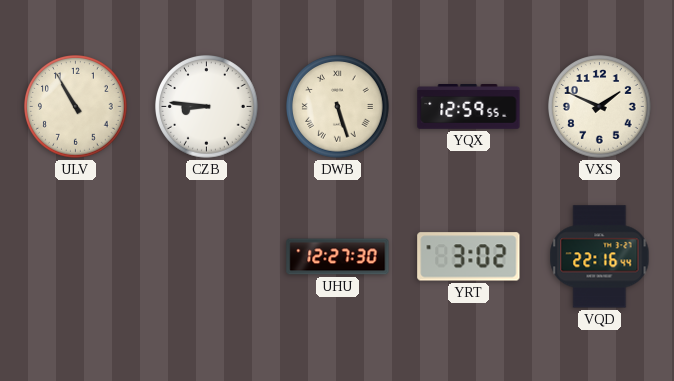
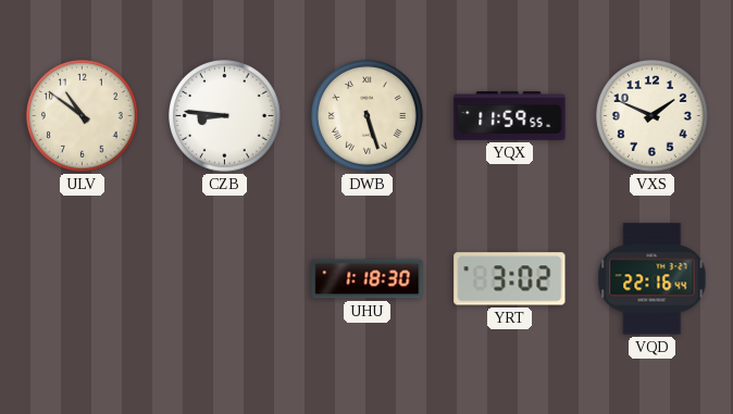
ULV: 10:55 -> 10:51 (83, 116)
YQX: 12:59 -> 11:59 (510, 116)
UHU: 12:27 -> 1:18 (368, 279)
